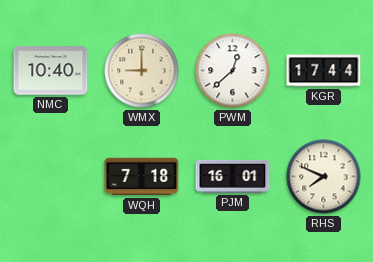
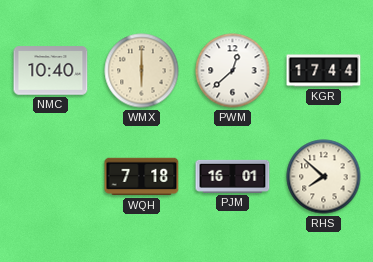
WMX: 9:00 -> 6:00 (142, 71)
RHS: 7:49 -> 7:52 (324, 177)
